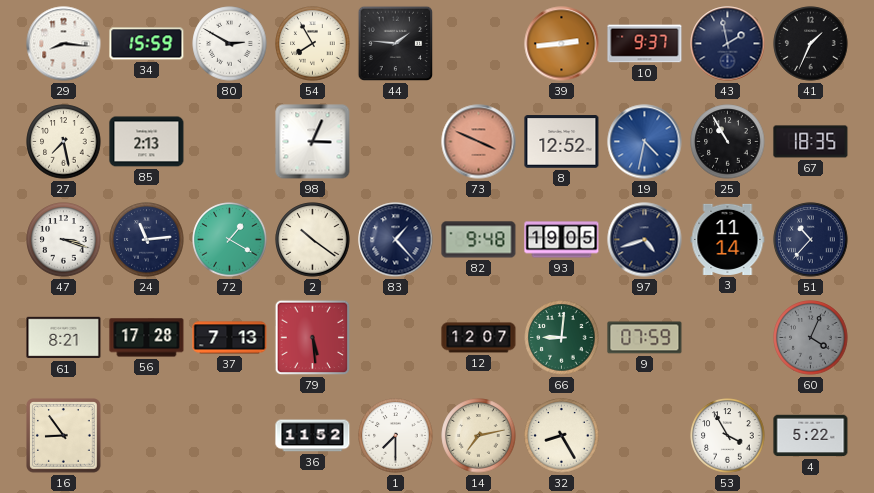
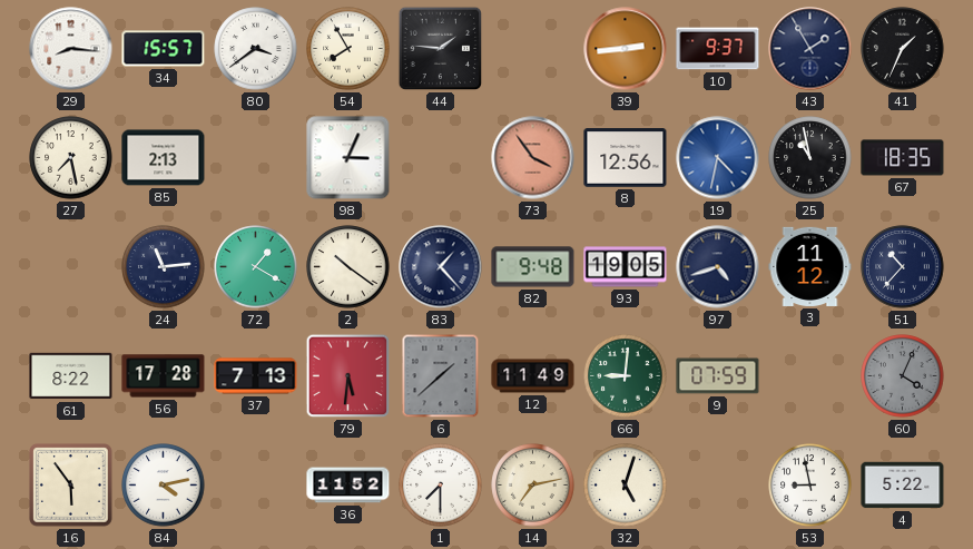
34: 15:59 -> 15:57 (164, 49)
80: 2:50 -> 3:39 (256, 49)
43: 1:58 -> 1:55 (810, 49)
73: 3:49 -> 3:54 (533, 158)
8: 12:52 -> 12:56 (626, 158)
25: 10:55 -> 10:58 (810, 158)
47: 3:18 -> none (64, 240)
3: 11:14 -> 11:12 (810, 266)
61: 8:21 -> 8:22 (71, 376)
79: 5:29 -> 5:31 (348, 376)
6: none -> 1:38 (441, 376)
12: 12:07 -> 11:49 (533, 376)
16: 8:54 -> 5:54 (71, 486)
84: none -> 4:13 (164, 486)
32: 8:25 -> 5:03 (626, 486)
53: 3:55 -> 8:58 (810, 486)
